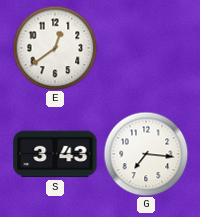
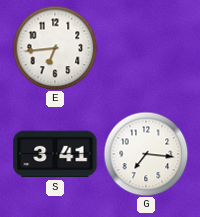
E: 12:39 -> 6:44 (55, 48)
S: 3:43 -> 3:41 (55, 154)
